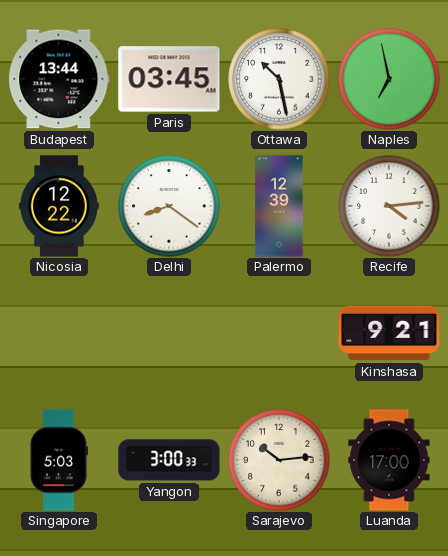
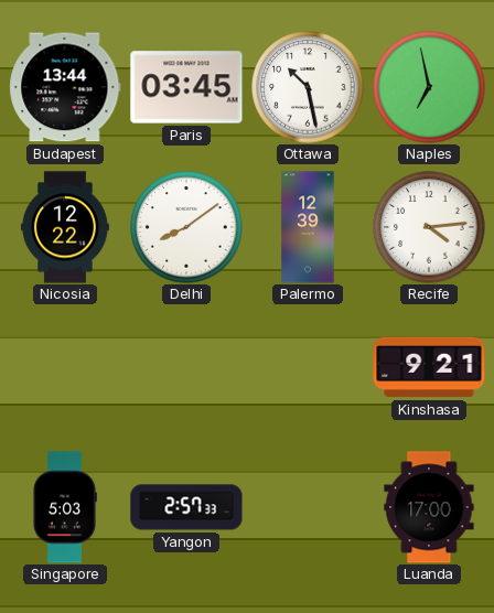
Delhi: 8:21 -> 8:09 (186, 227)
Yangon: 3:00 -> 2:57 (186, 507)
Sarajevo: 10:14 -> none (279, 460)
